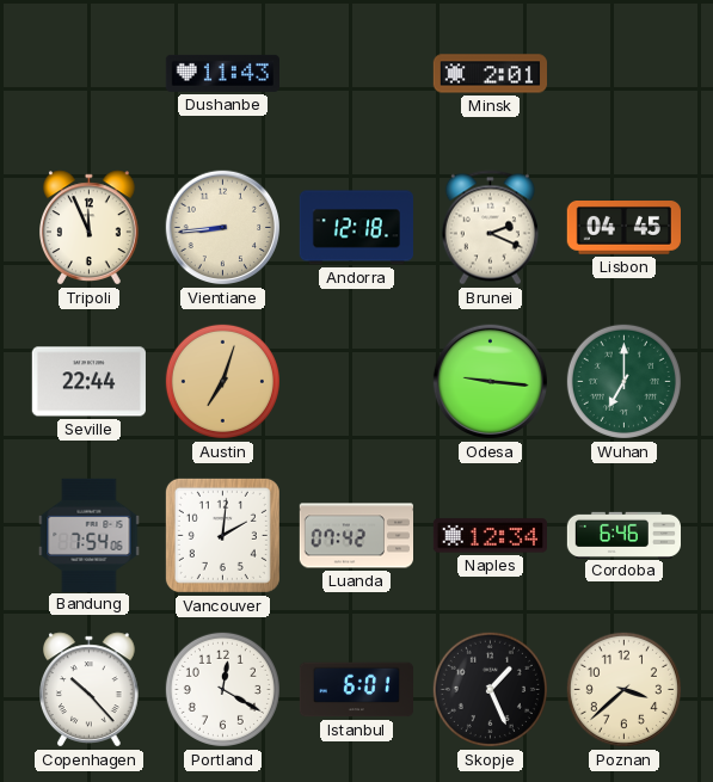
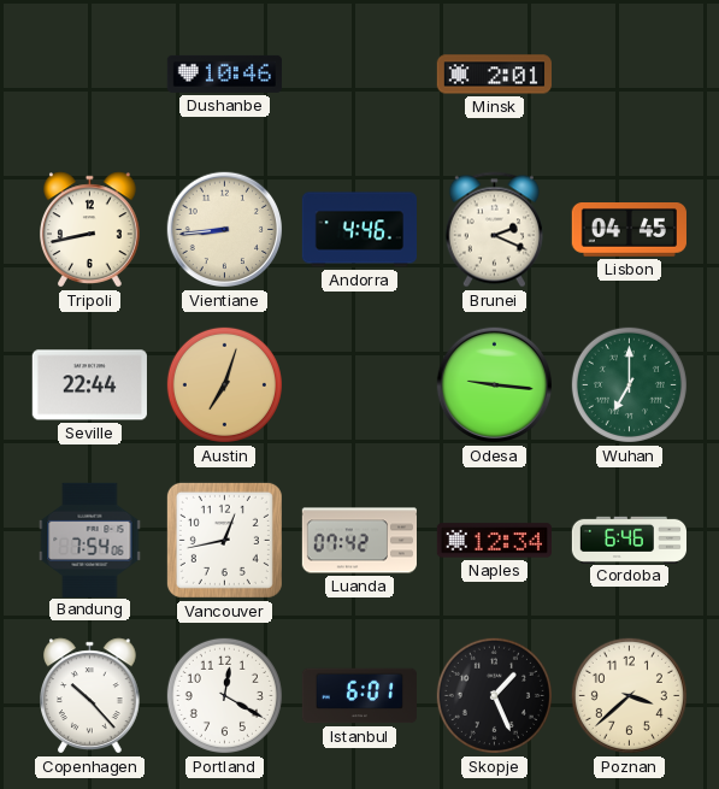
Dushanbe: 11:43 -> 10:46 (224, 73)
Tripoli: 11:56 -> 8:43 (90, 230)
Andorra: 12:18 -> 4:46 (359, 230)
Vancouver: 2:01 -> 12:43 (224, 540)
